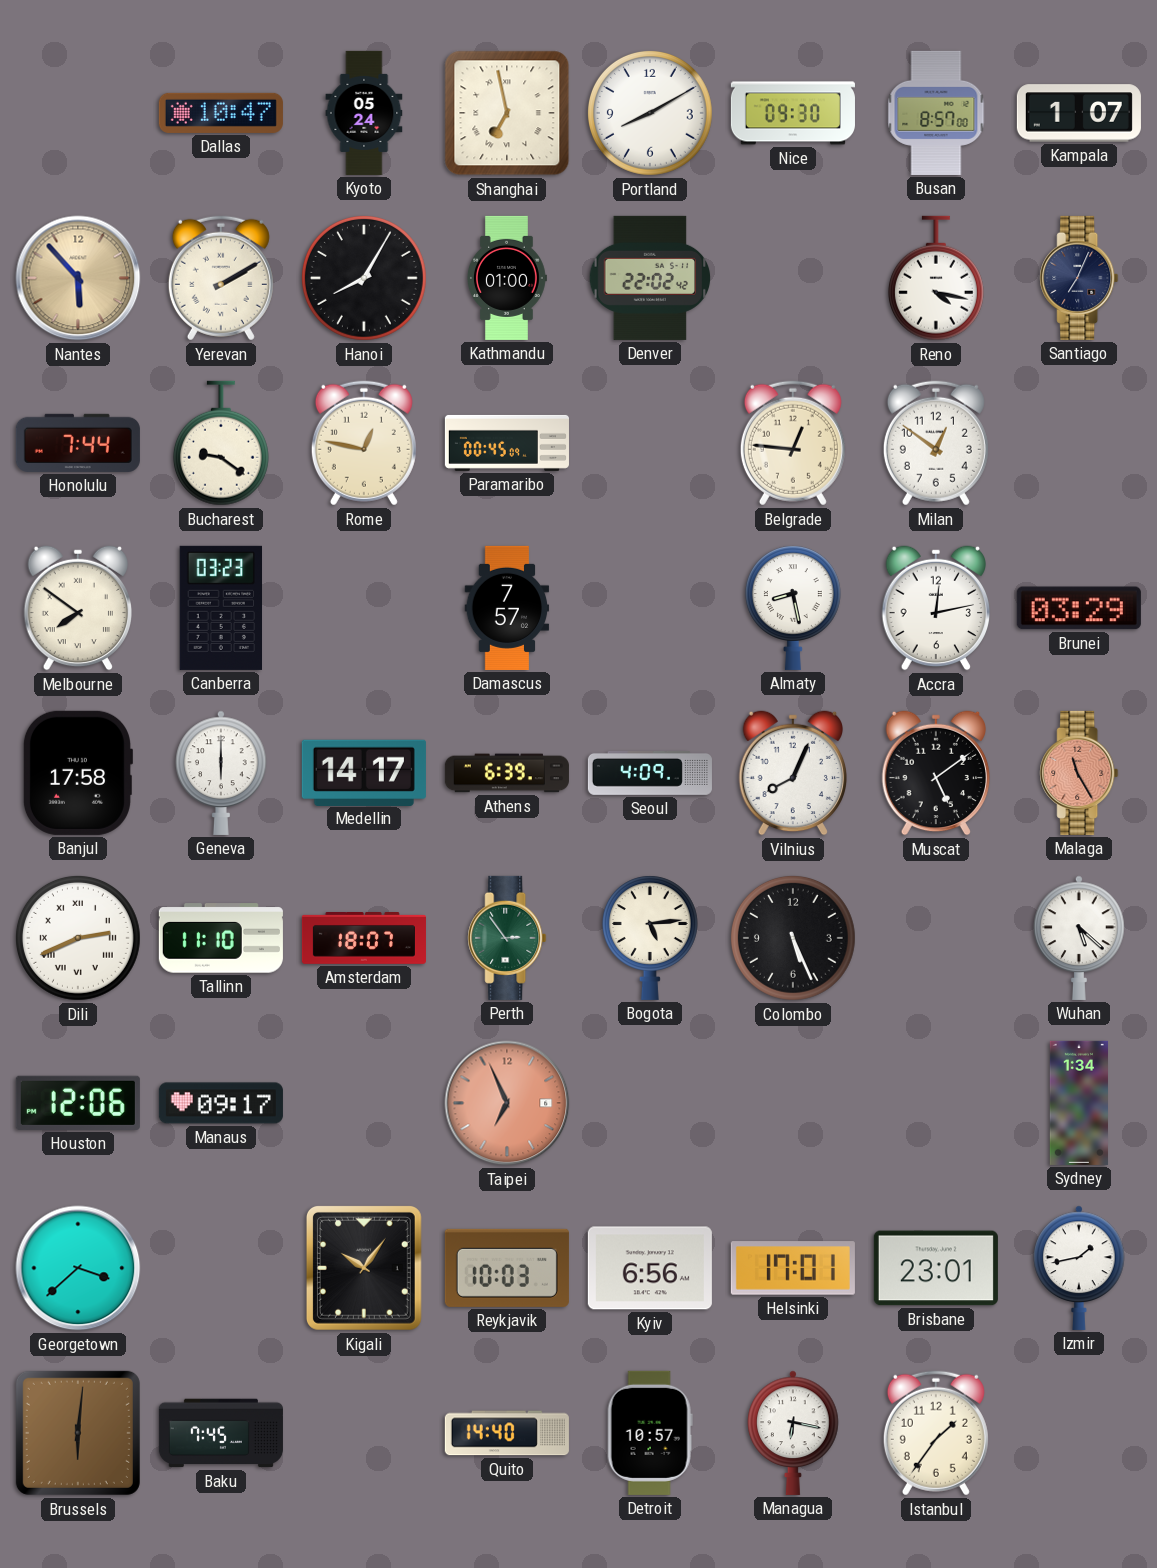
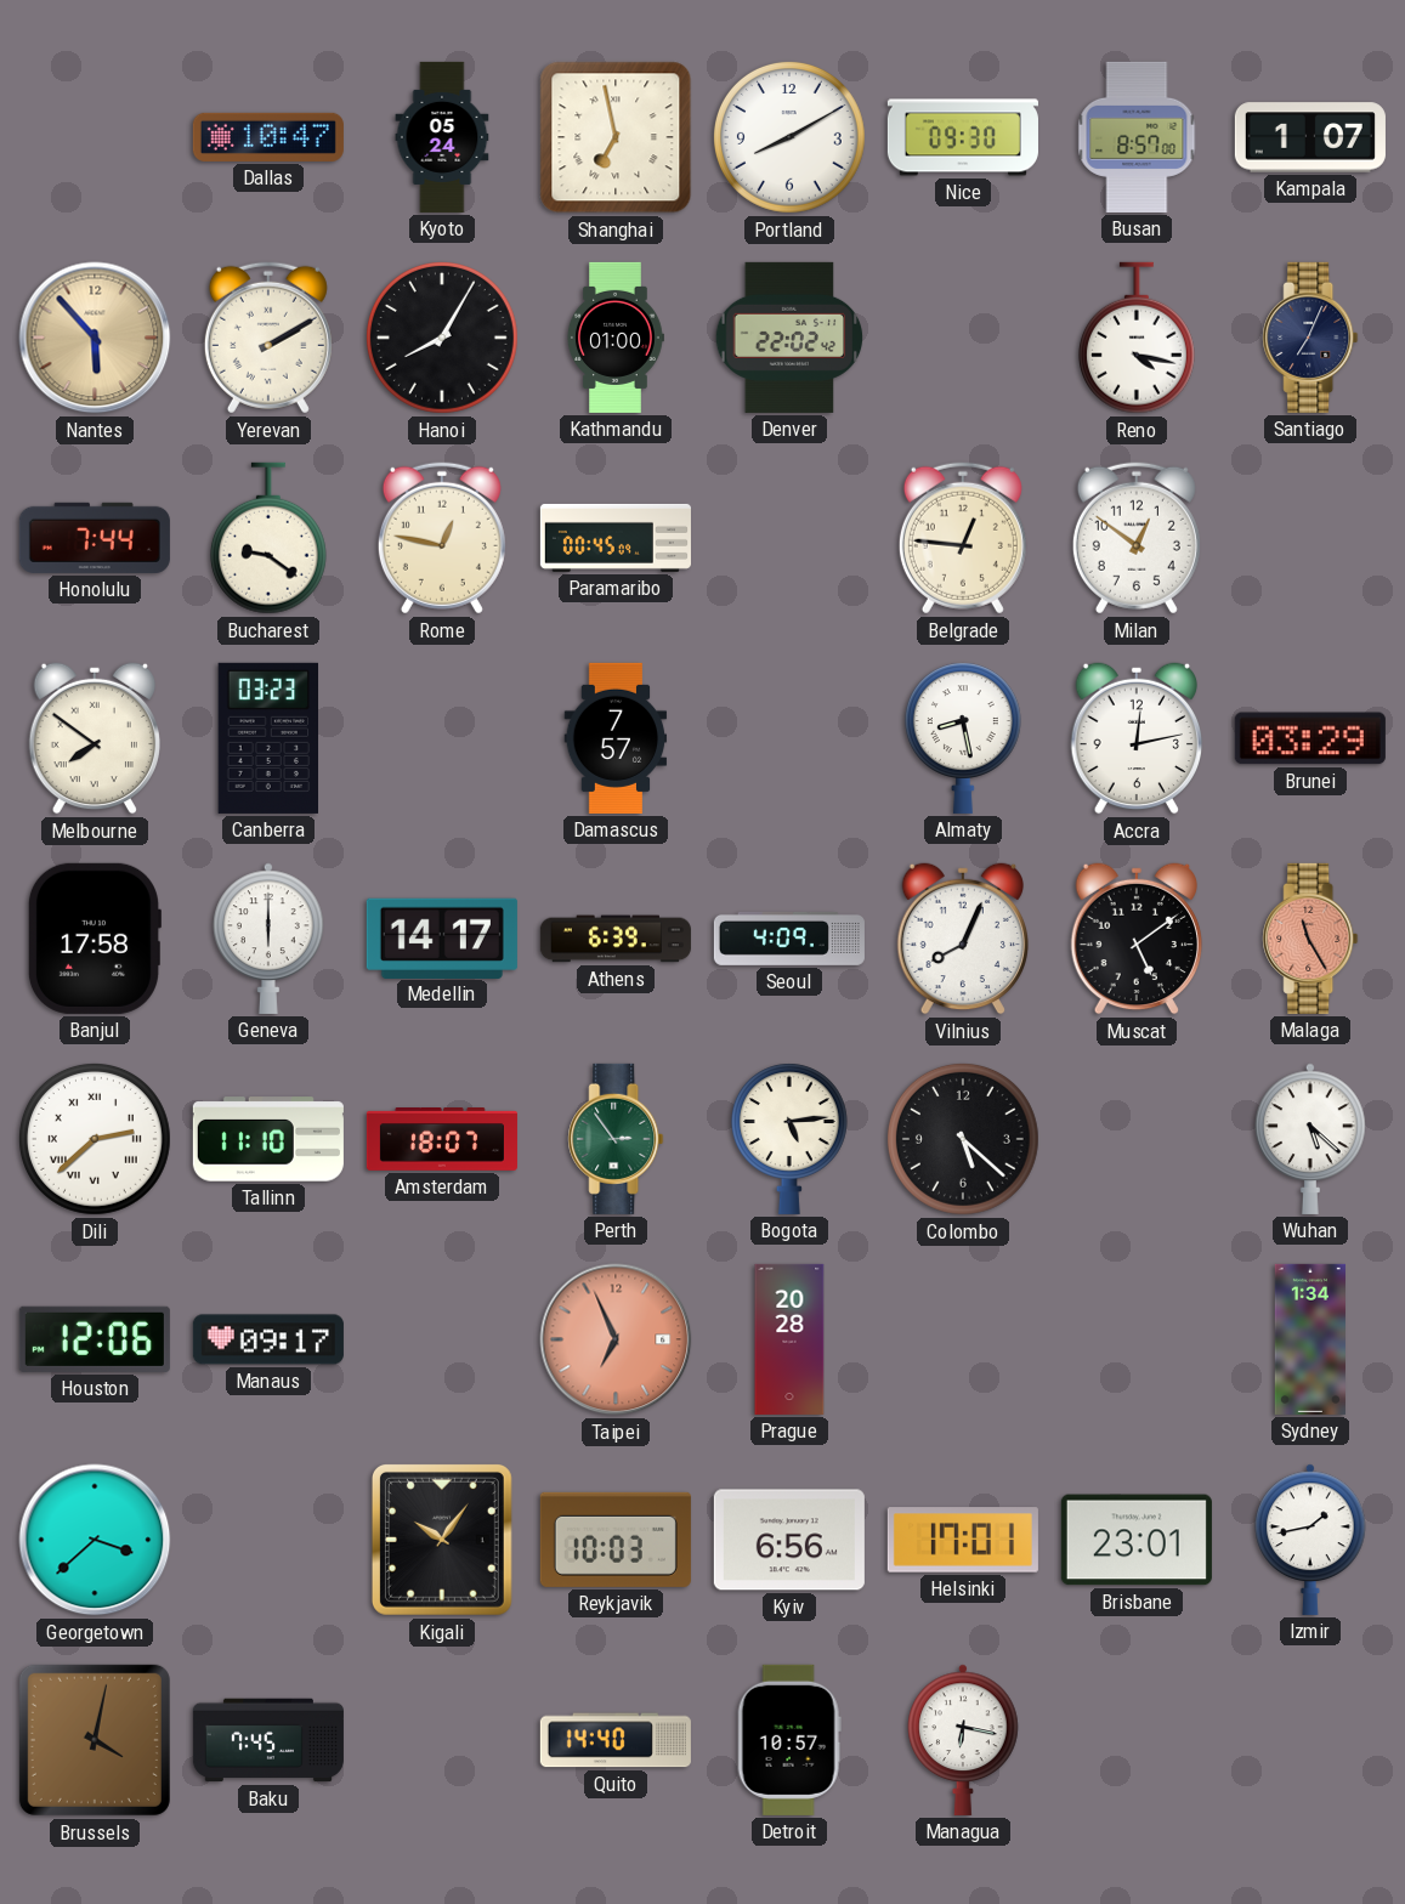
Dili: 2:41 -> 2:38 (95, 1139)
Colombo: 5:26 -> 5:22 (963, 1139)
Prague: none -> 20:28 (789, 1339)
Brussels: 6:01 -> 4:02 (95, 1740)
Istanbul: 1:36 -> none (936, 1433)
